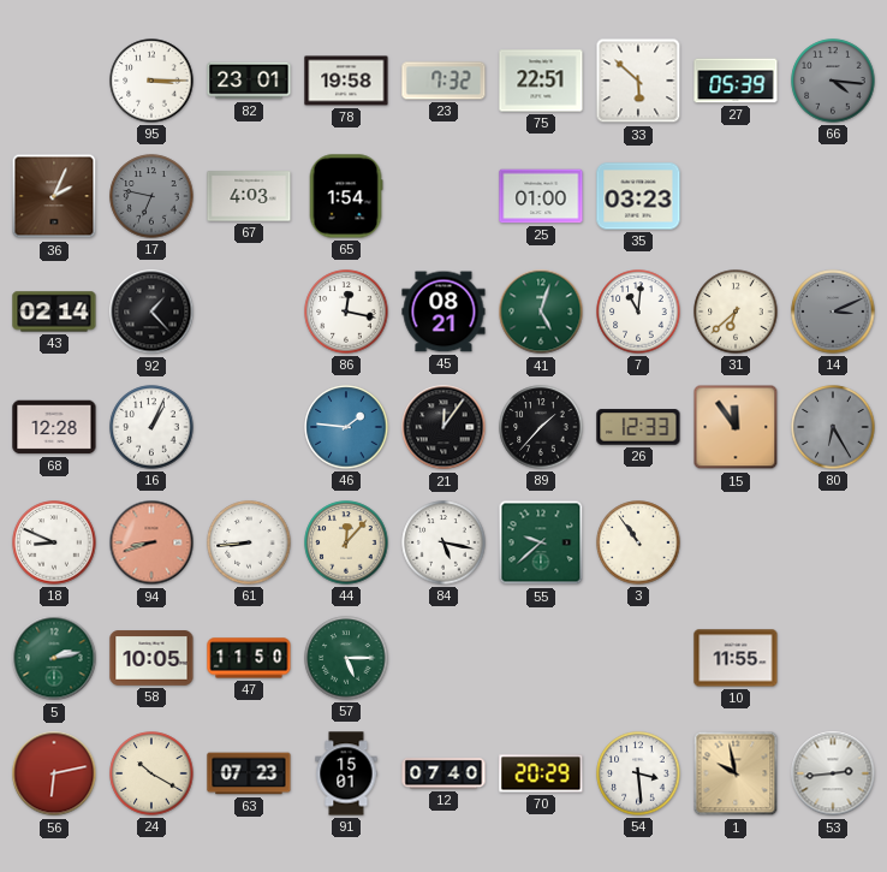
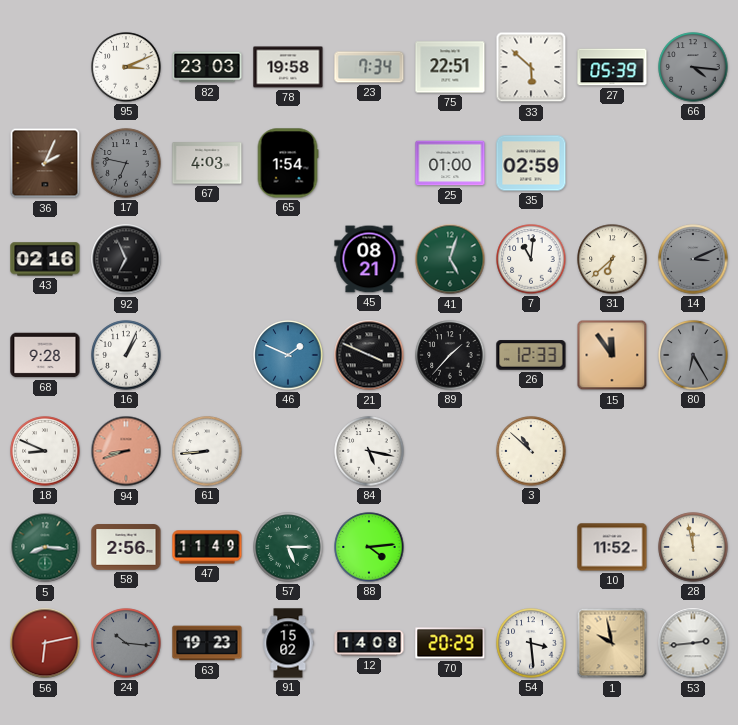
95: 3:15 -> 3:11 (126, 67)
82: 23:01 -> 23:03 (207, 67)
23: 7:32 -> 7:34 (369, 67)
35: 03:23 -> 02:59 (531, 163)
43: 02:14 -> 02:16 (45, 259)
92: 1:23 -> 6:56 (126, 259)
86: 12:17 -> none (346, 312)
68: 12:28 -> 9:28 (45, 355)
46: 1:46 -> 1:49 (288, 355)
21: 12:06 -> 3:49 (369, 355)
44: 12:07 -> none (346, 542)
55: 9:38 -> none (541, 542)
3: 10:54 -> 10:52 (531, 451)
5: 2:13 -> 8:16 (45, 547)
58: 10:05 -> 2:56 (126, 547)
47: 11:50 -> 11:49 (207, 547)
88: none -> 4:14 (369, 547)
10: 11:55 -> 11:52 (612, 547)
28: none -> 11:58 (693, 547)
24: 10:20 -> 10:16 (126, 643)
24 dial: cream -> grey (126, 643)
63: 07:23 -> 19:23 (207, 643)
91: 15:01 -> 15:02 (288, 643)
12: 07:40 -> 14:08 (369, 643)
